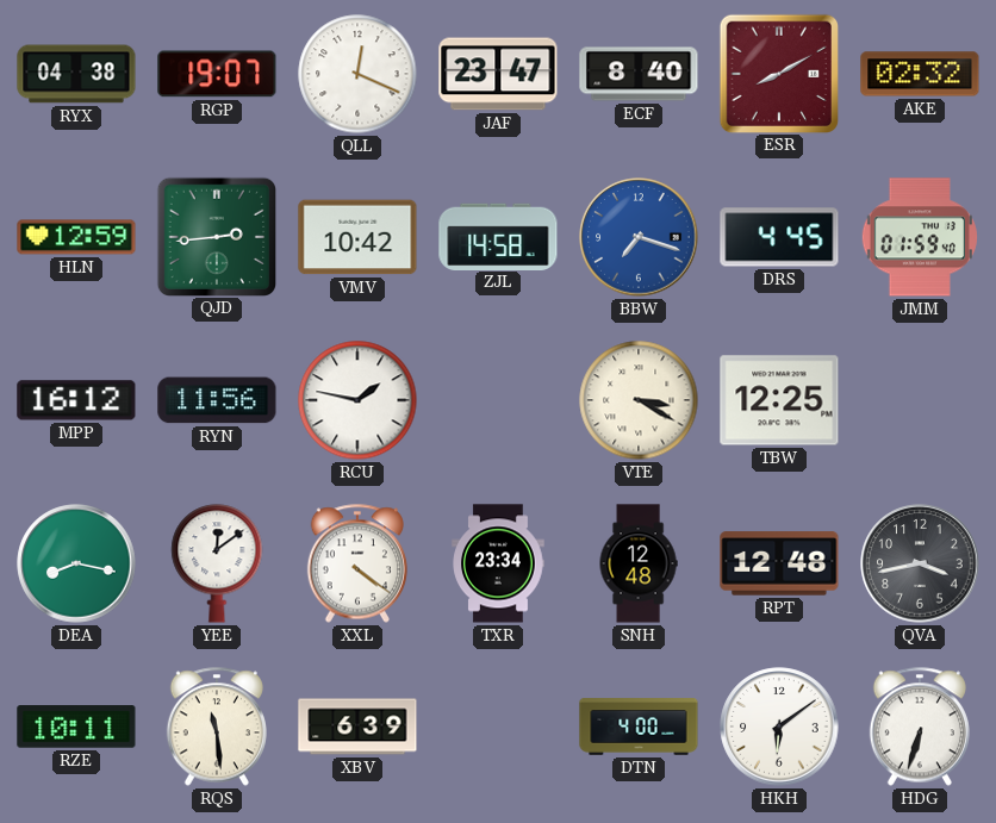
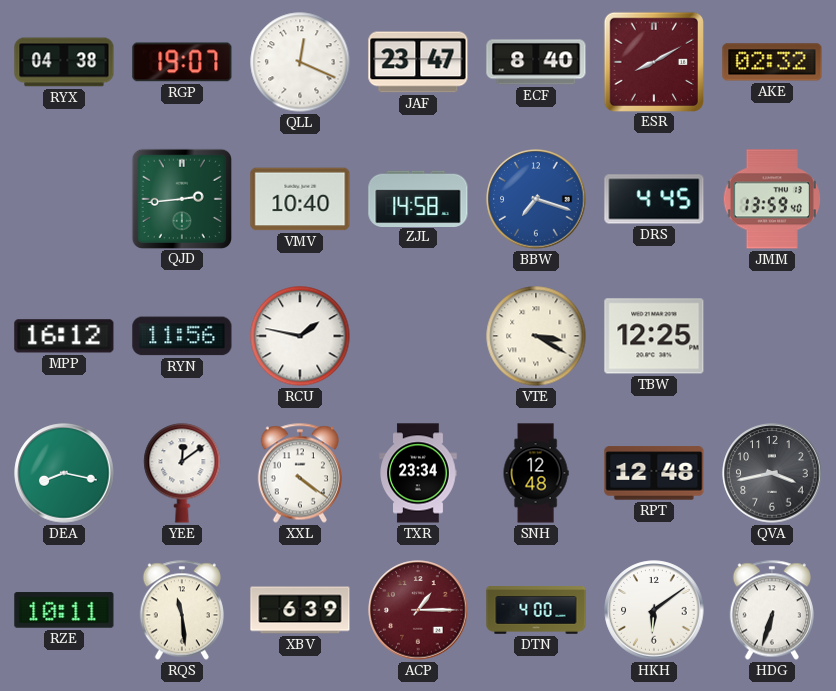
HLN: 12:59 -> none (76, 237)
VMV: 10:42 -> 10:40 (300, 199)
JMM: 01:59 -> 13:59 (772, 199)
ACP: none -> 1:15 (418, 610)
